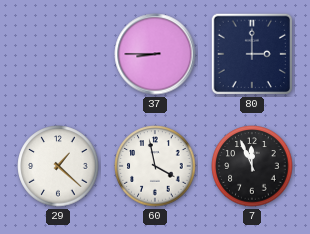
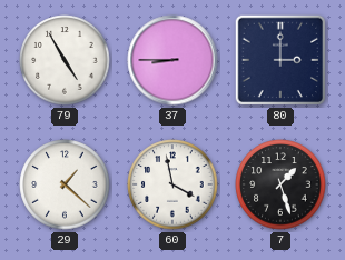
79: none -> 4:55 (65, 60)
7: 11:56 -> 1:27 (280, 184)
